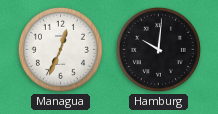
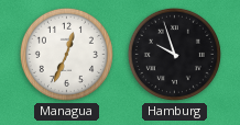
Hamburg: 10:01 -> 9:57 (174, 54)
